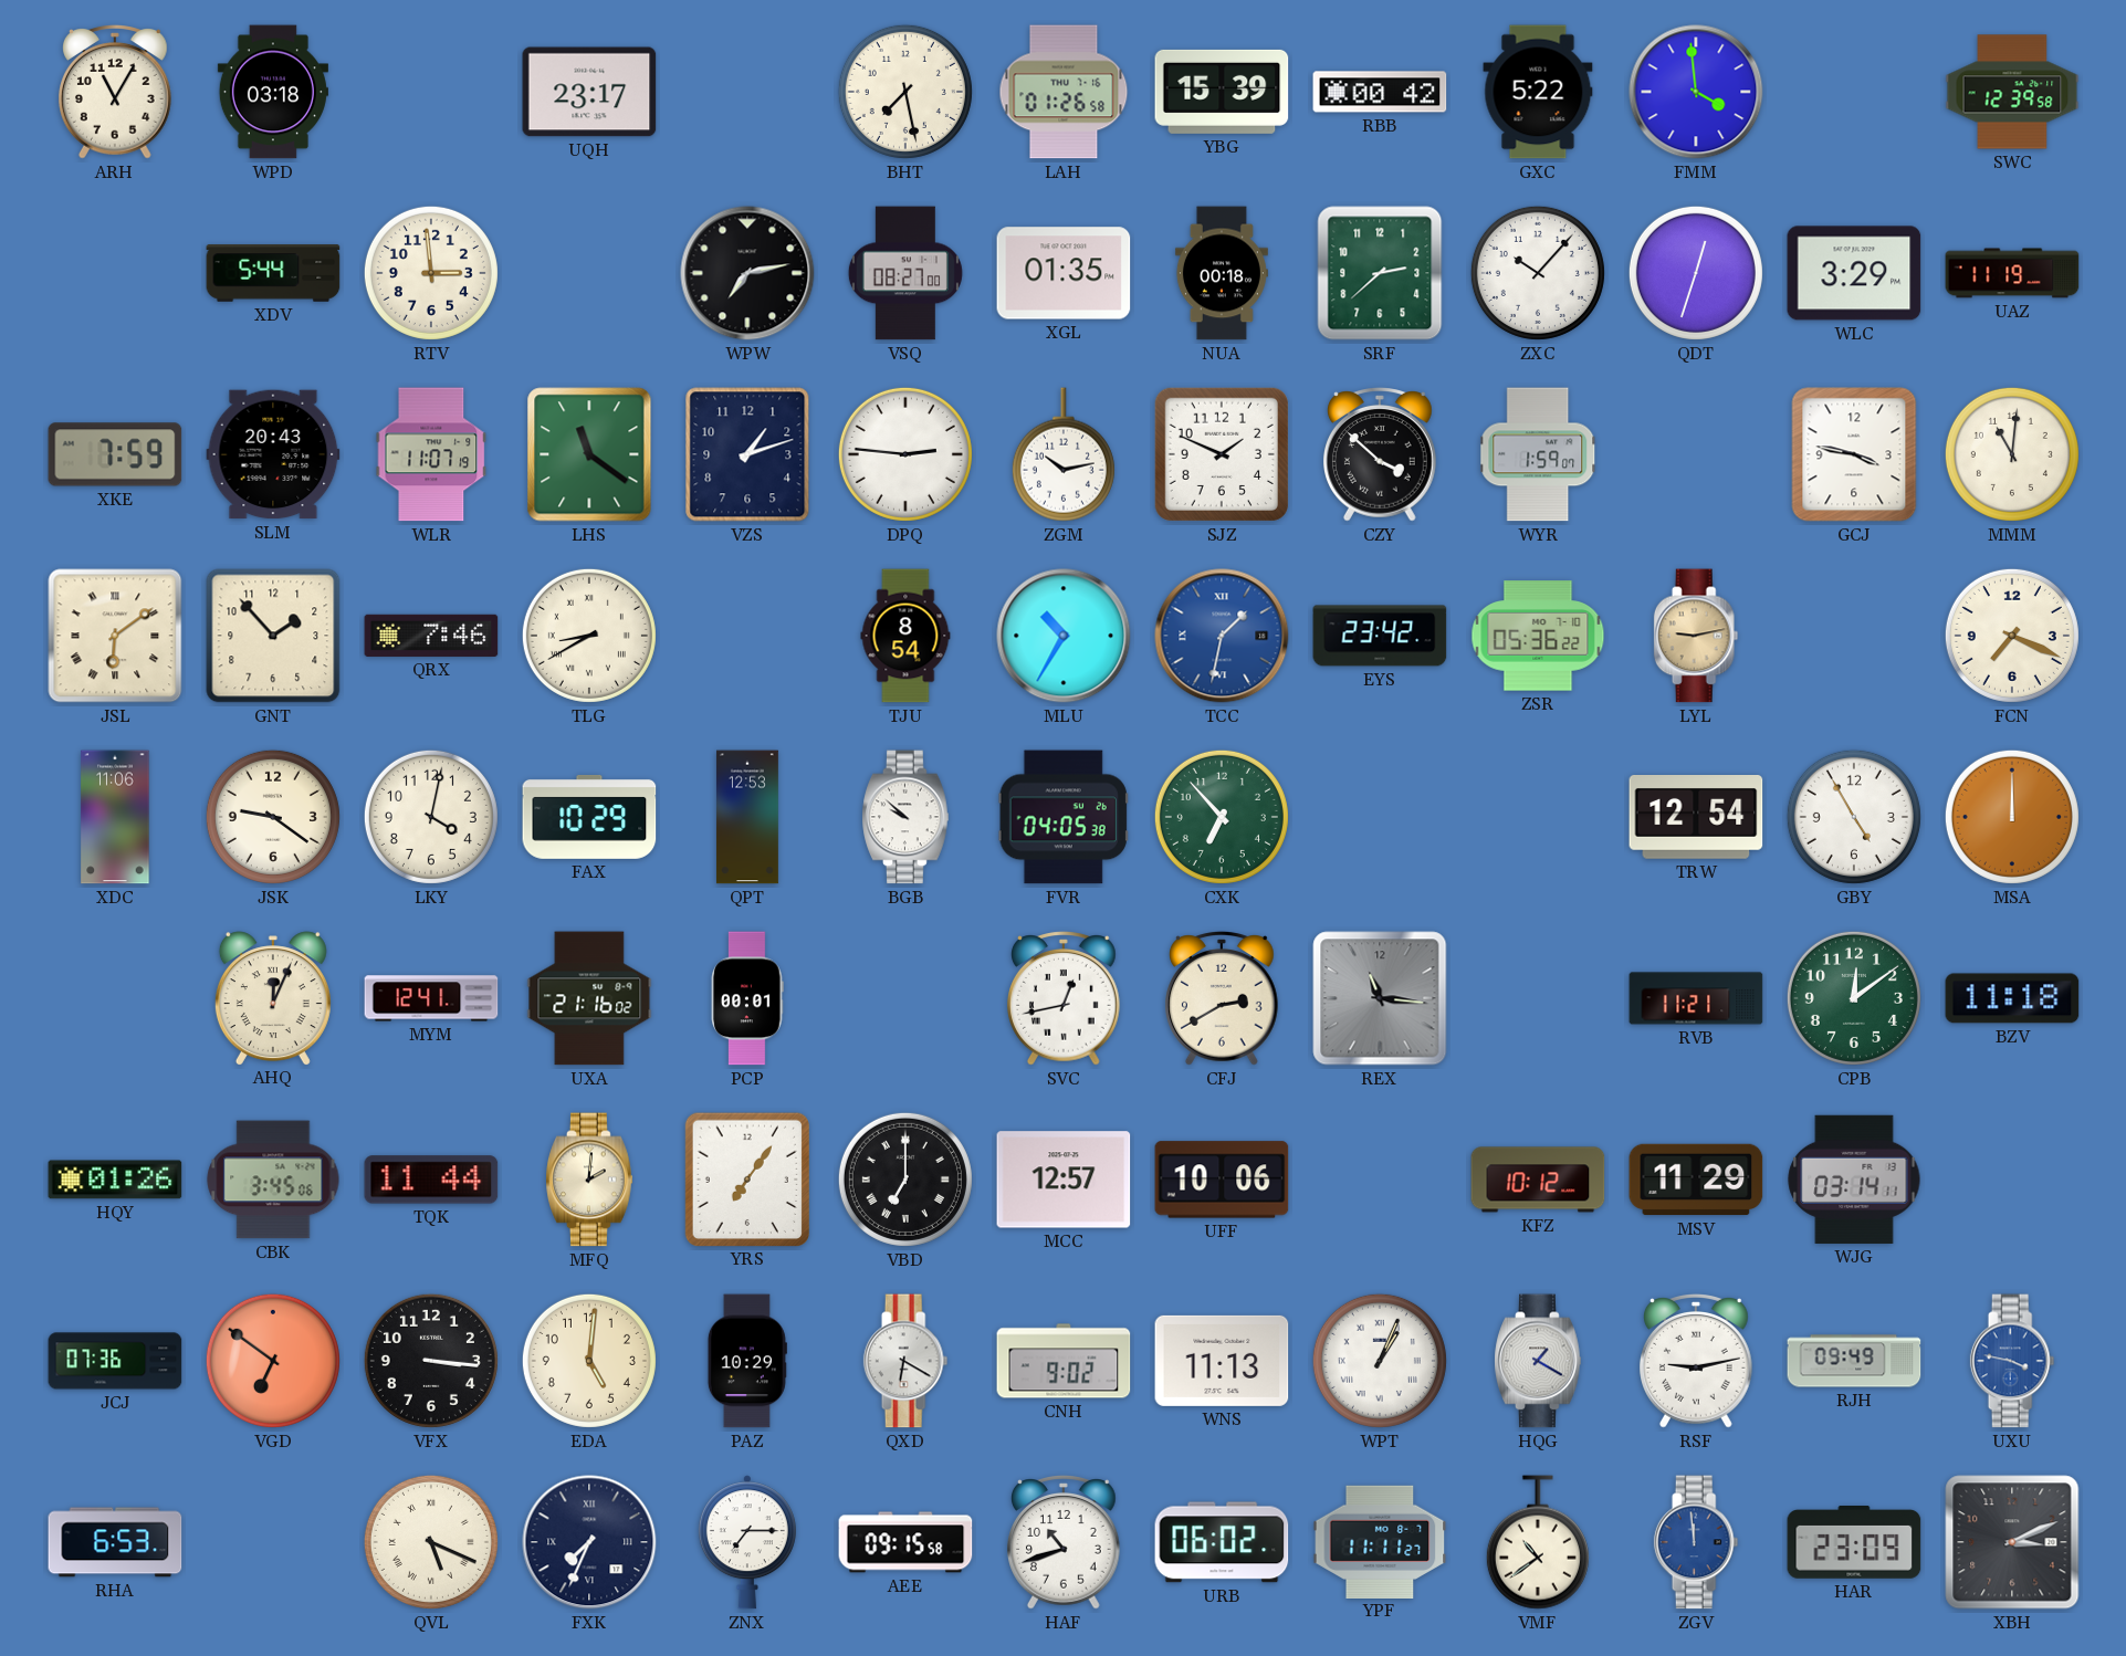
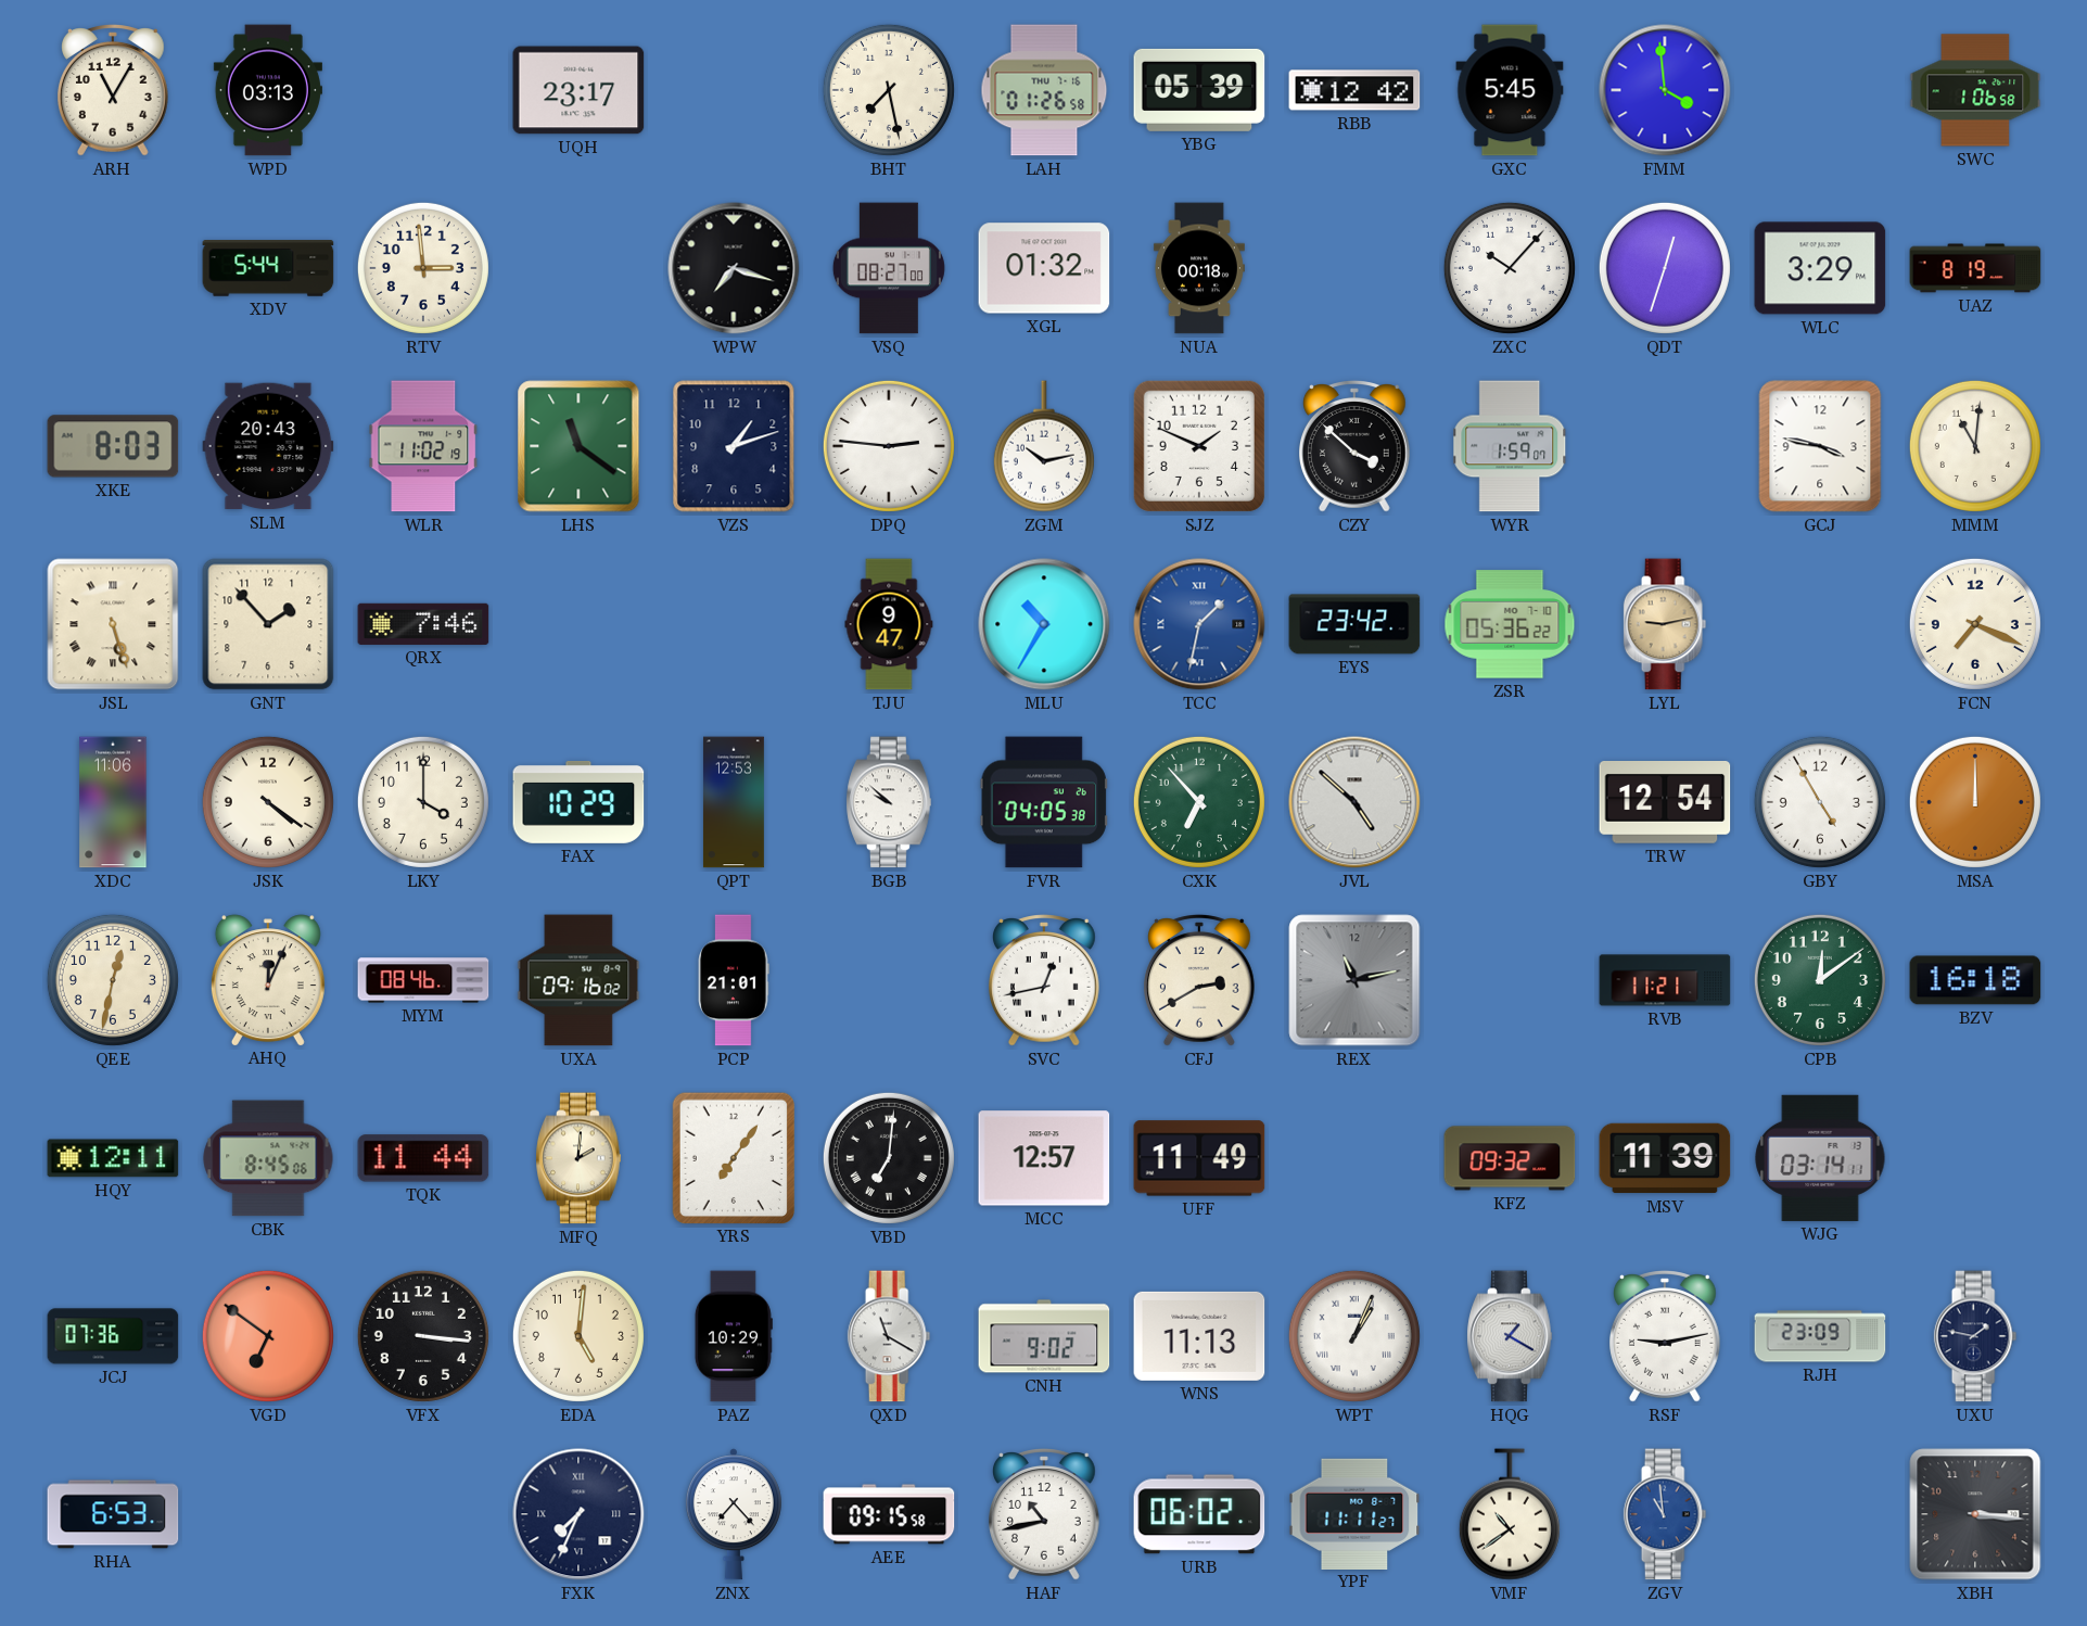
WPD: 03:18 -> 03:13 (268, 90)
YBG: 15:39 -> 05:39 (1199, 90)
RBB: 00:42 -> 12:42 (1354, 90)
GXC: 5:22 -> 5:45 (1510, 90)
SWC: 12:39 -> 1:06 (1975, 90)
WPW: 7:13 -> 7:18 (734, 268)
XGL: 01:35 -> 01:32 (1044, 268)
SRF: 2:38 -> none (1380, 273)
UAZ: 11:19 -> 8:19 (1975, 268)
XKE: 7:59 -> 8:03 (113, 446)
WLR: 11:07 -> 11:02 (423, 446)
JSL: 6:09 -> 5:27 (113, 624)
TLG: 8:40 -> none (589, 636)
TJU: 8:54 -> 9:47 (889, 624)
JSK: 9:21 -> 4:21 (268, 802)
LKY: 4:02 -> 4:00 (423, 802)
JVL: none -> 4:52 (1354, 802)
QEE: none -> 12:32 (113, 980)
MYM: 12:41 -> 08:46 (423, 980)
UXA: 21:16 -> 09:16 (578, 980)
PCP: 00:01 -> 21:01 (734, 980)
REX: 11:16 -> 11:13 (1354, 980)
BZV: 11:18 -> 16:18 (1975, 980)
HQY: 01:26 -> 12:11 (113, 1158)
CBK: 3:45 -> 8:45 (268, 1158)
VBD: 7:00 -> 7:01 (889, 1158)
UFF: 10:06 -> 11:49 (1199, 1158)
KFZ: 10:12 -> 09:32 (1510, 1158)
MSV: 11:29 -> 11:39 (1665, 1158)
QXD: 6:20 -> 11:20 (889, 1336)
RJH: 09:49 -> 23:09 (1820, 1336)
UXU: 3:47 -> 1:47 (1975, 1336)
UXU dial: blue -> navy (1975, 1336)
QVL: 5:19 -> none (431, 1542)
ZNX: 7:15 -> 7:23 (734, 1514)
HAF: 10:42 -> 10:43 (1045, 1514)
ZGV: 11:59 -> 10:59 (1665, 1514)
HAR: 23:09 -> none (1854, 1543)
XBH: 3:11 -> 3:16 (1975, 1514)
